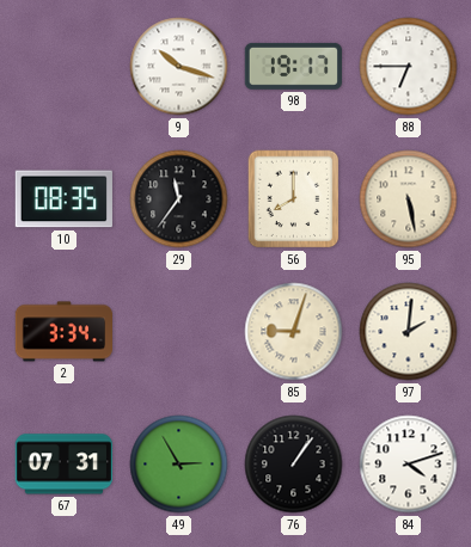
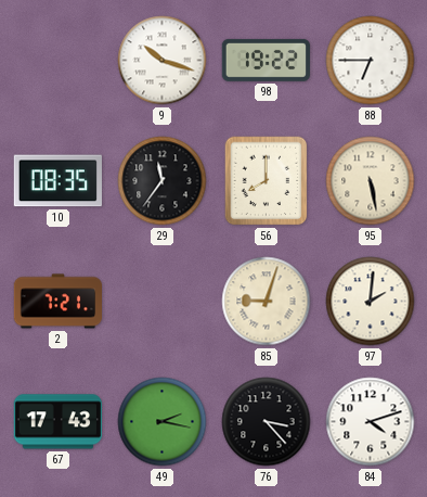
98: 19:17 -> 19:22 (266, 60)
2: 3:34 -> 7:21 (57, 302)
67: 07:31 -> 17:43 (57, 422)
49: 2:55 -> 2:17 (163, 422)
76: 1:06 -> 3:23 (267, 422)
